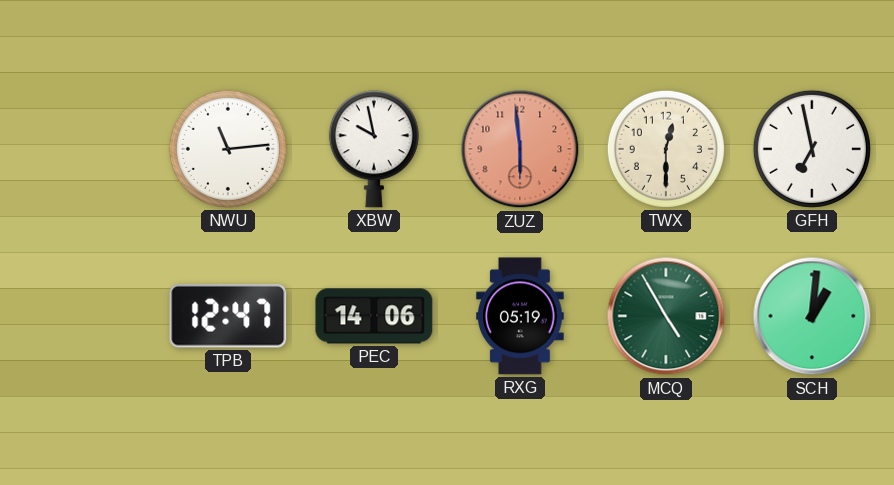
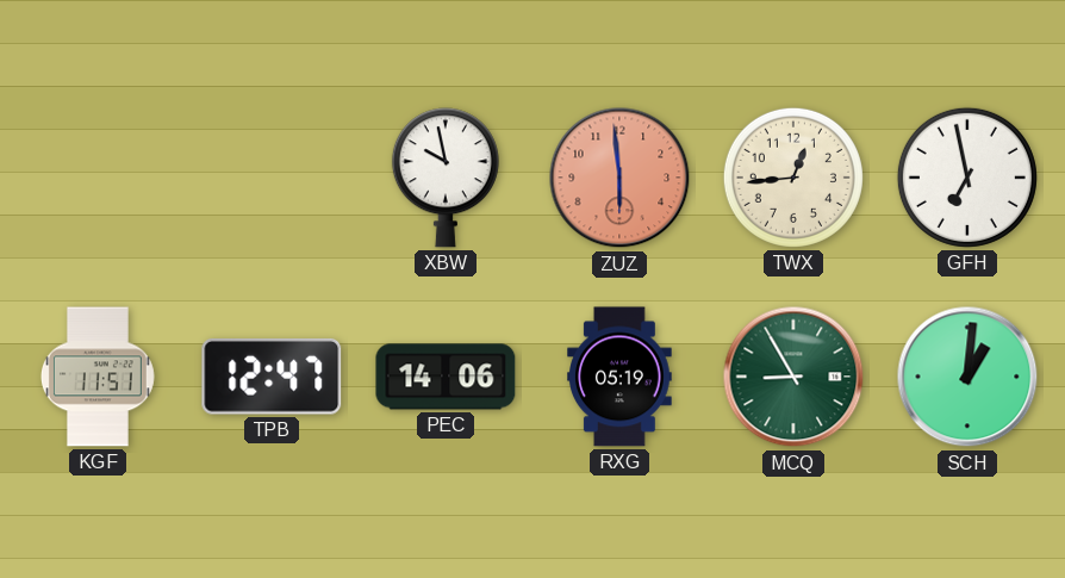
NWU: 11:14 -> none (228, 149)
TWX: 12:30 -> 12:44 (793, 178)
KGF: none -> 11:51 (98, 377)
MCQ: 4:55 -> 8:55 (793, 377)
